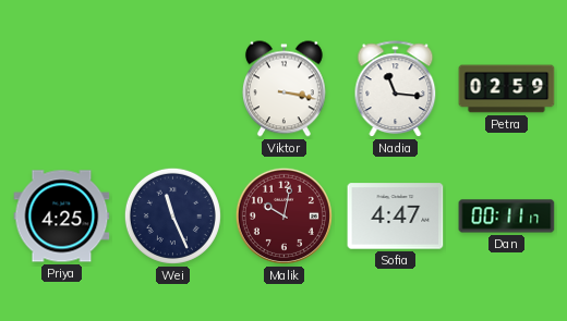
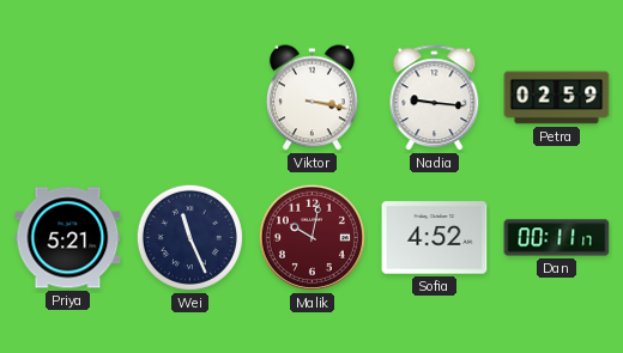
Nadia: 11:16 -> 9:16 (435, 98)
Priya: 4:25 -> 5:21 (68, 238)
Sofia: 4:47 -> 4:52 (435, 238)
